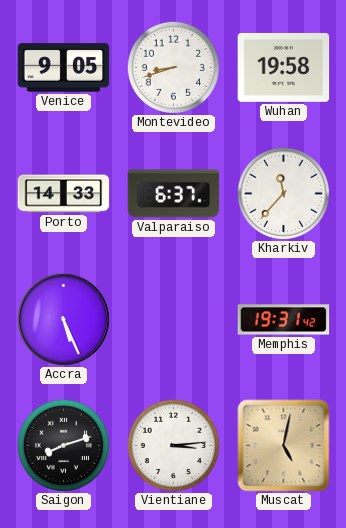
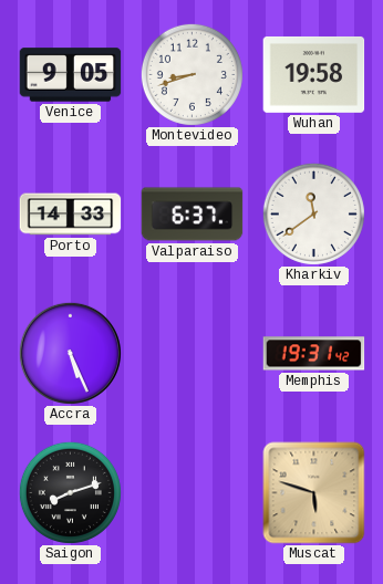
Kharkiv: 11:37 -> 11:39 (313, 213)
Vientiane: 3:14 -> none (173, 445)
Muscat: 5:02 -> 5:48 (314, 493)
